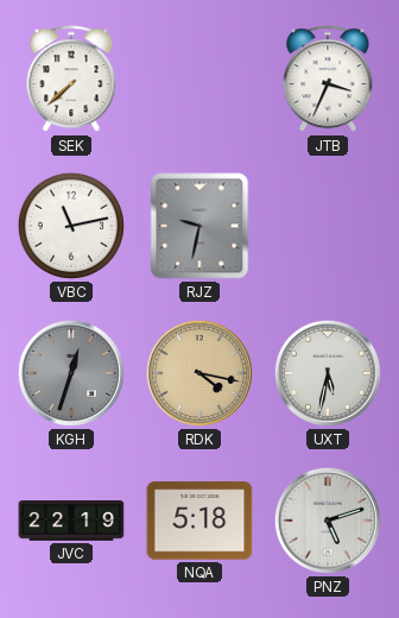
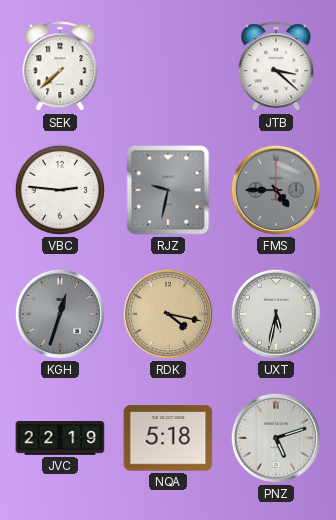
JTB: 3:34 -> 3:22 (276, 67)
VBC: 11:13 -> 2:46 (60, 190)
FMS: none -> 4:45 (276, 190)
